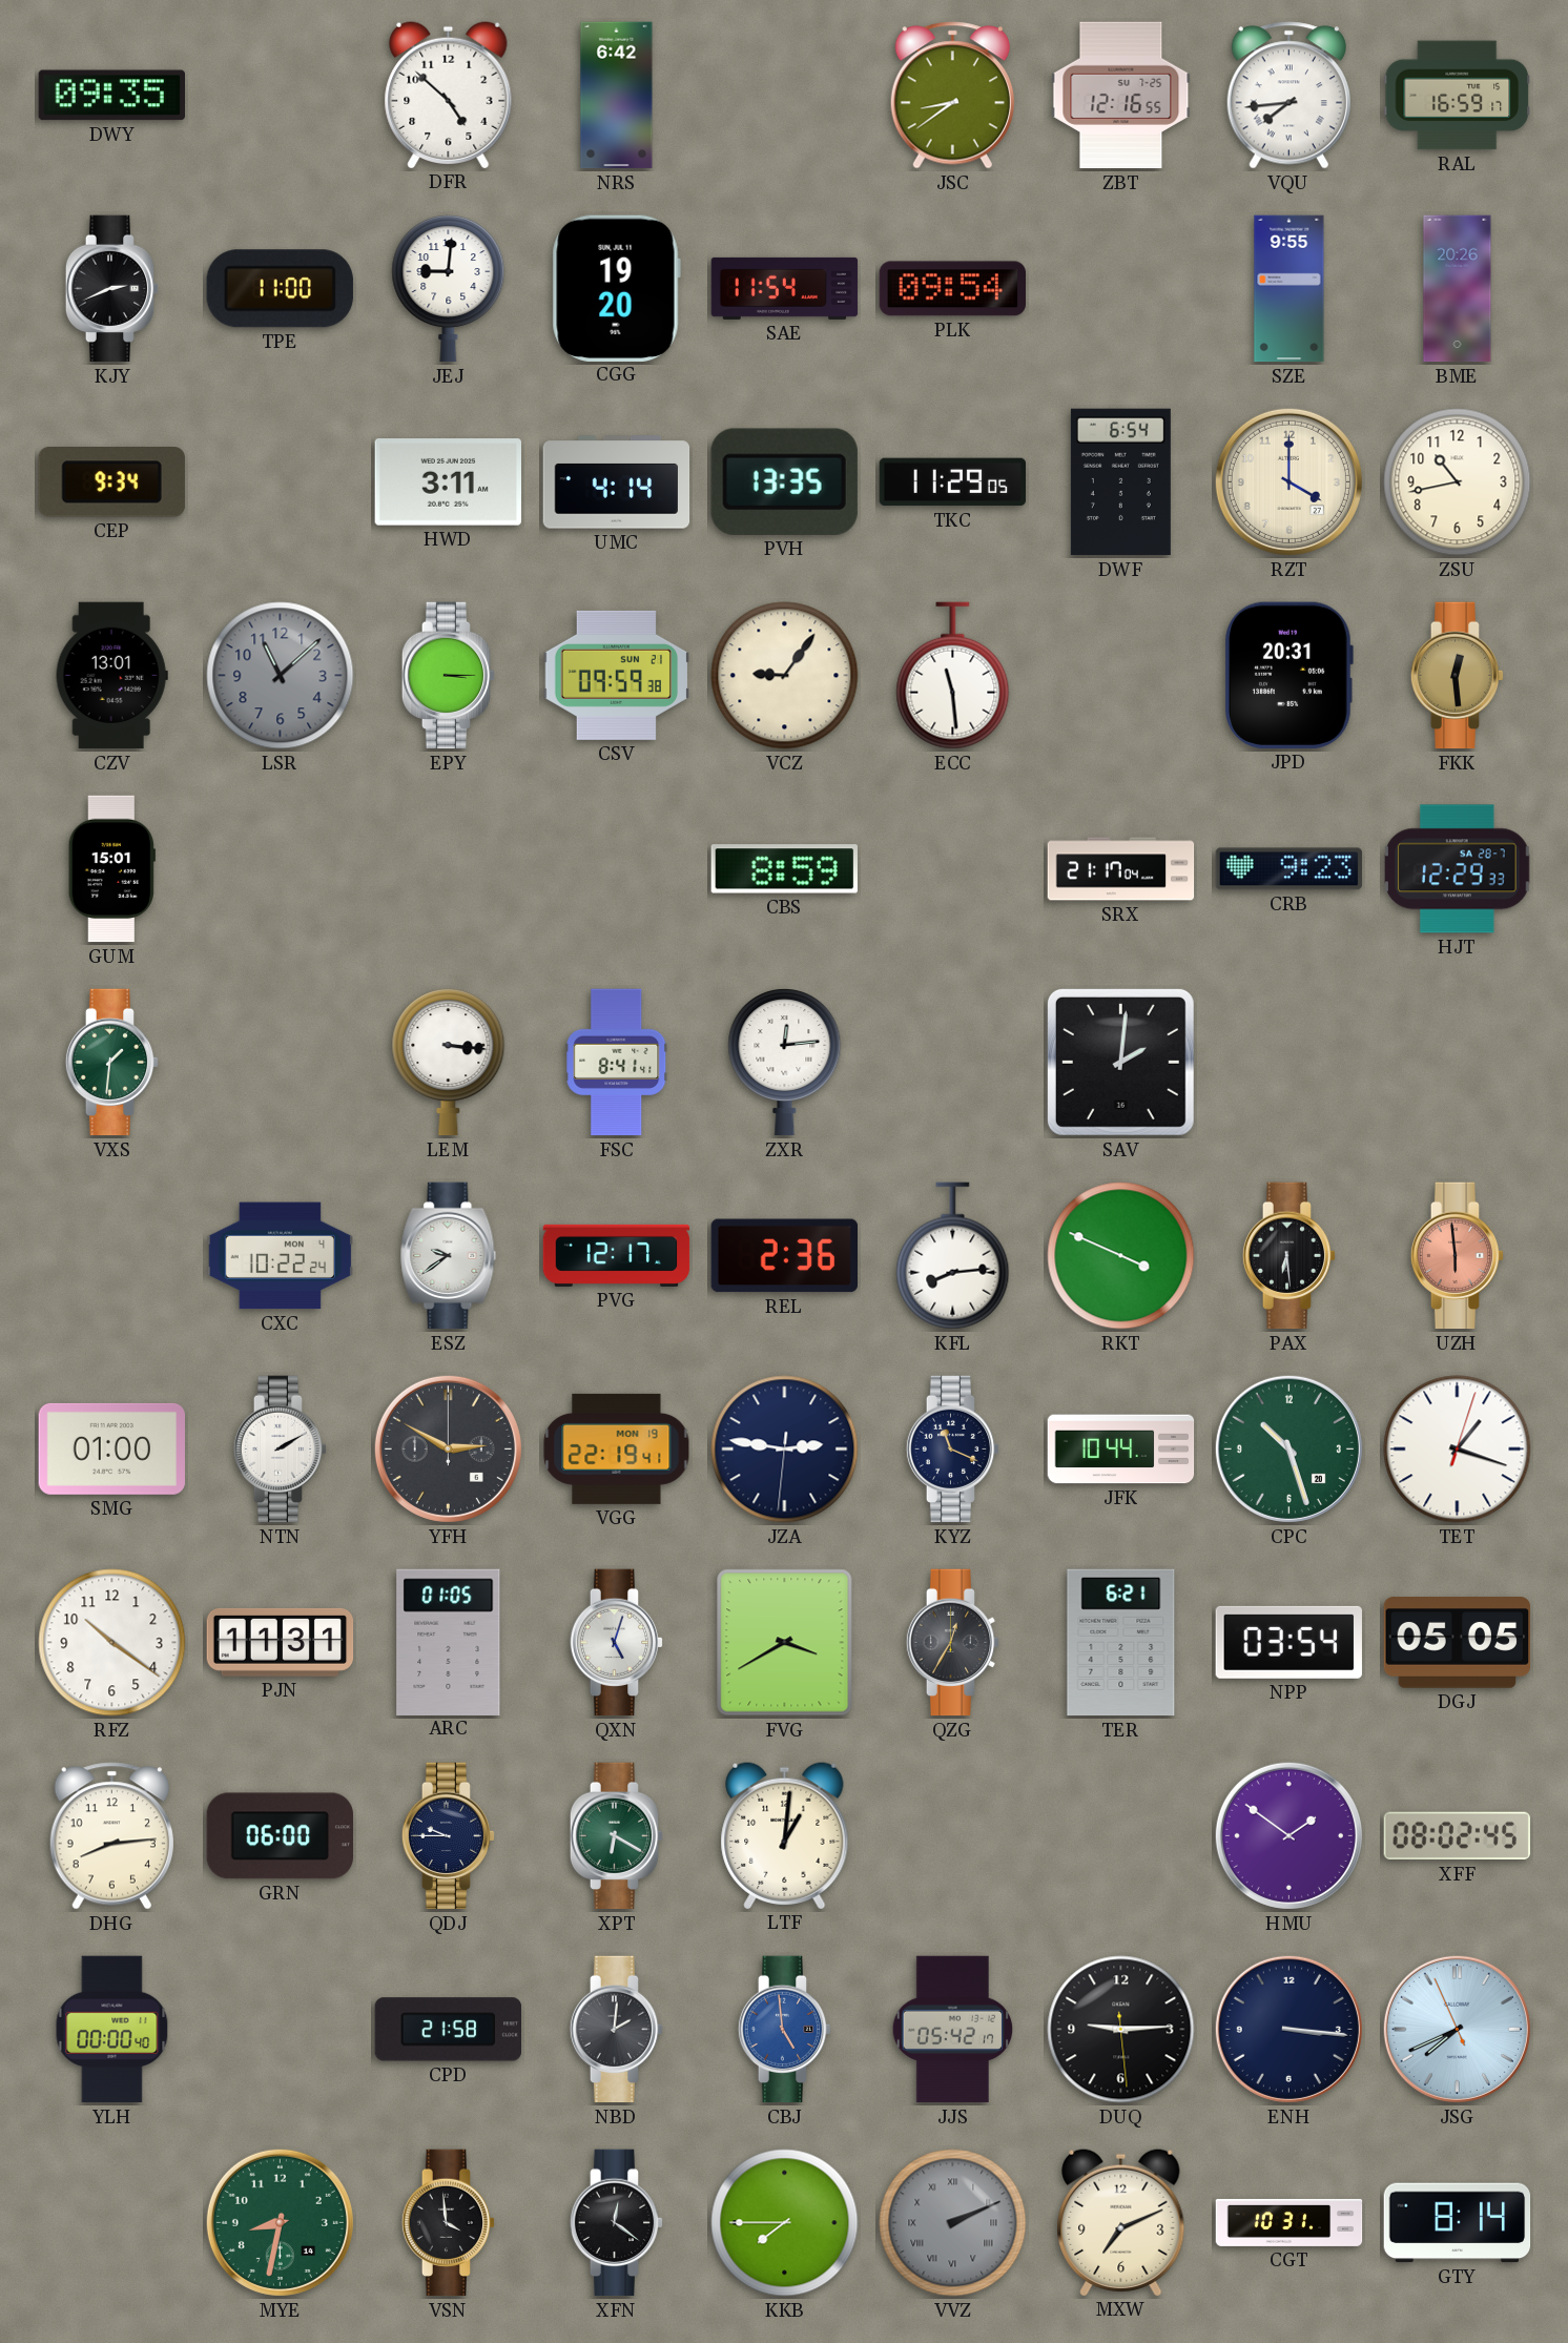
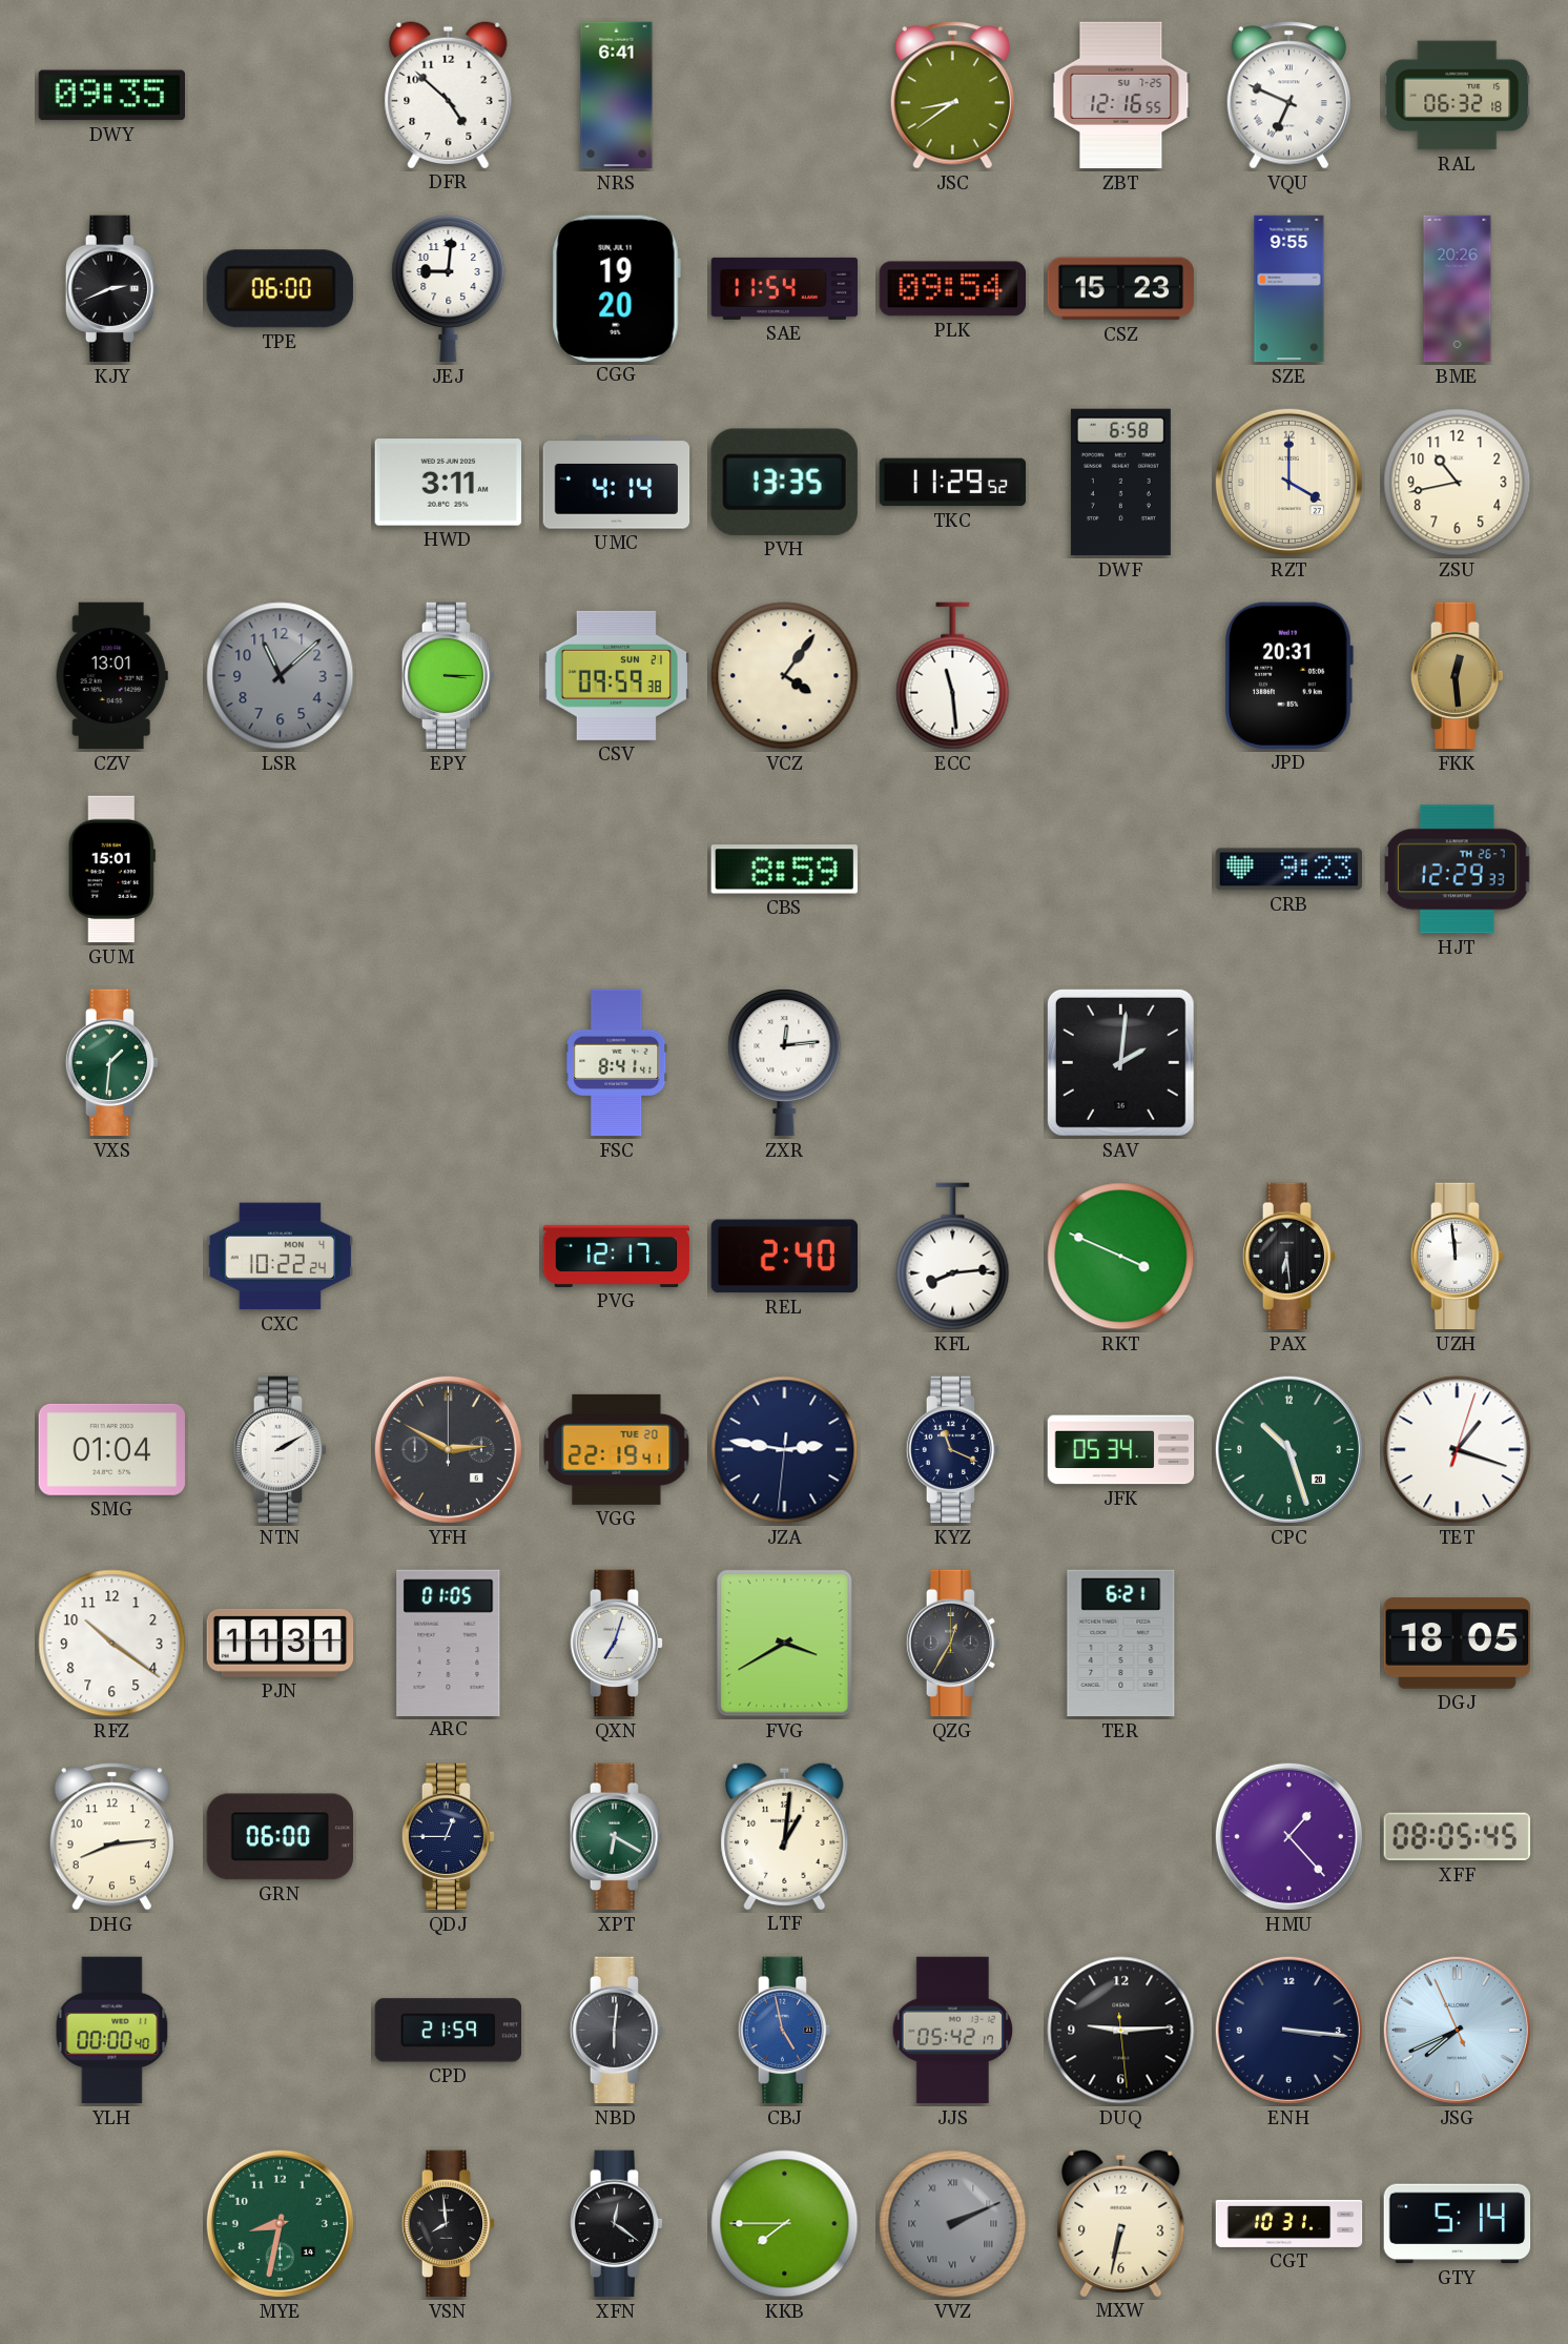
NRS: 6:42 -> 6:41 (617, 96)
VQU: 7:44 -> 6:49 (1288, 96)
RAL: 16:59 -> 06:32 (1458, 96)
TPE: 11:00 -> 06:00 (280, 289)
CSZ: none -> 15:23 (1121, 289)
CEP: 9:34 -> none (111, 482)
TKC: 11:29:05 -> 11:29:52 (953, 483)
DWF: 6:54 -> 6:58 (1120, 483)
VCZ: 9:06 -> 4:06 (785, 676)
SRX: 21:17 -> none (1121, 869)
HJT date: SA 28-7 -> TH 26-7 (1457, 870)
LEM: 3:16 -> none (449, 1063)
ESZ: 9:39 -> none (449, 1256)
REL: 2:36 -> 2:40 (784, 1257)
UZH: 5:59 -> 11:59 (1458, 1257)
UZH dial: salmon -> white (1458, 1257)
SMG: 01:00 -> 01:04 (111, 1449)
VGG date: MON 19 -> TUE 20 (617, 1449)
JFK: 10:44 -> 05:34 (1121, 1450)
QXN: 5:03 -> 7:03 (617, 1644)
NPP: 03:54 -> none (1288, 1642)
DGJ: 05:05 -> 18:05 (1458, 1644)
QDJ: 9:45 -> 12:45 (449, 1837)
HMU: 1:51 -> 1:23 (1288, 1836)
XFF: 08:02 -> 08:05 (1457, 1837)
CPD: 21:58 -> 21:59 (448, 2031)
NBD: 2:01 -> 6:01 (617, 2031)
CBJ: 4:59 -> 4:58 (785, 2031)
VSN: 3:59 -> 7:59 (449, 2224)
MXW: 7:11 -> 6:32 (1121, 2223)
GTY: 8:14 -> 5:14 (1458, 2224)
